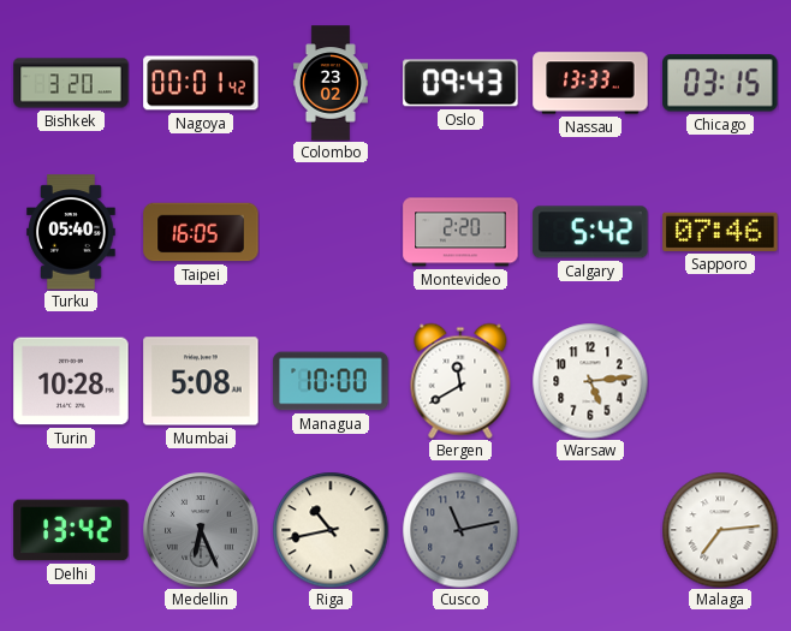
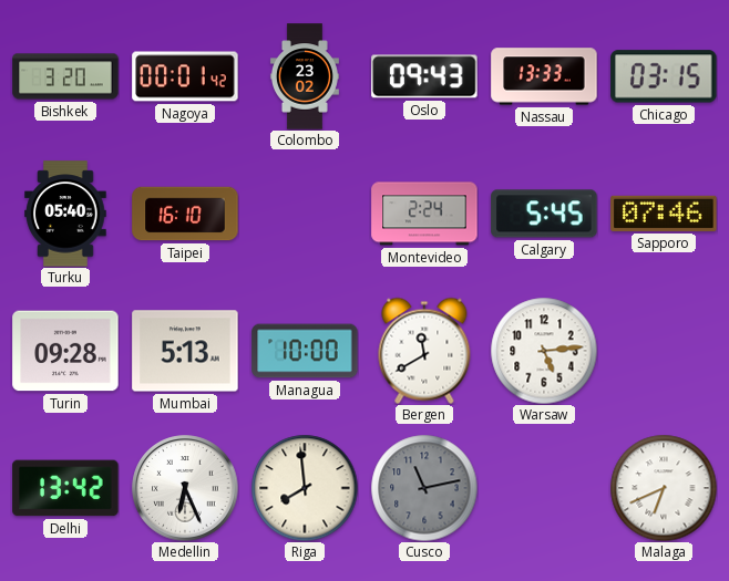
Taipei: 16:05 -> 16:10 (185, 214)
Montevideo: 2:20 -> 2:24 (424, 214)
Calgary: 5:42 -> 5:45 (544, 214)
Turin: 10:28 -> 09:28 (65, 351)
Mumbai: 5:08 -> 5:13 (185, 351)
Medellin dial: grey -> white (185, 488)
Riga: 10:43 -> 7:59 (305, 488)
Malaga: 7:14 -> 6:41 (664, 488)
